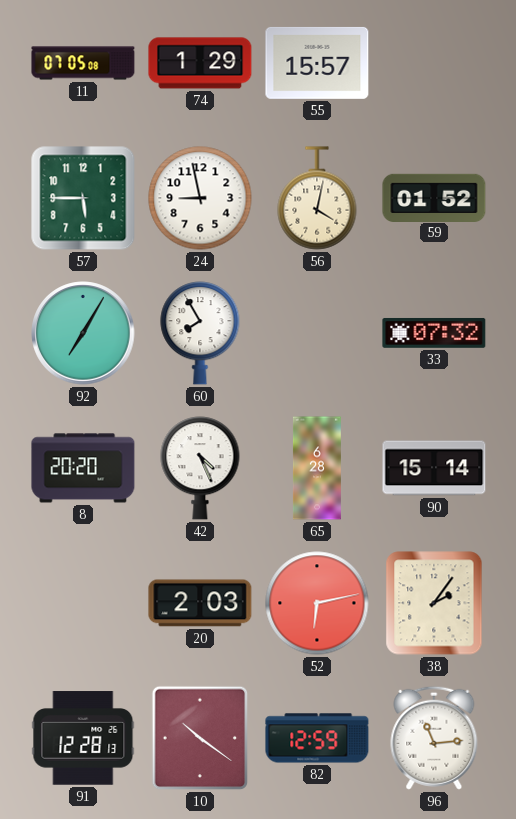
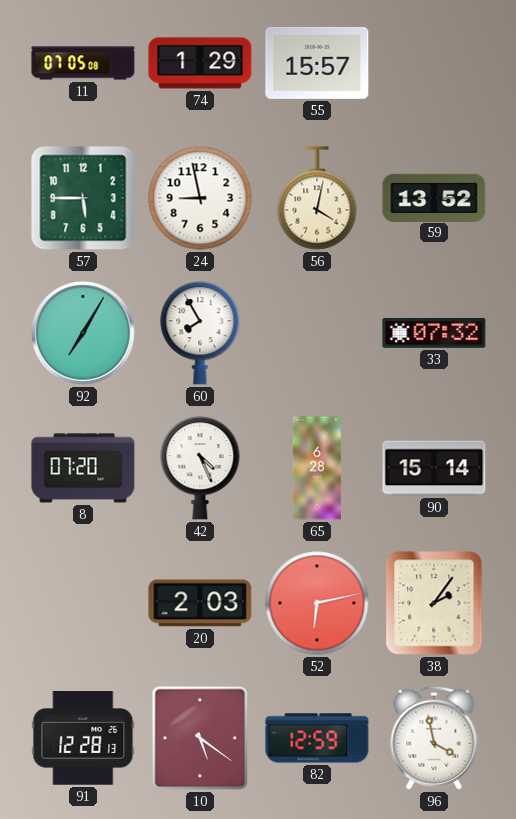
59: 01:52 -> 13:52 (434, 197)
8: 20:20 -> 07:20 (83, 468)
10: 10:21 -> 5:21 (200, 738)
96: 11:14 -> 3:58 (434, 738)
